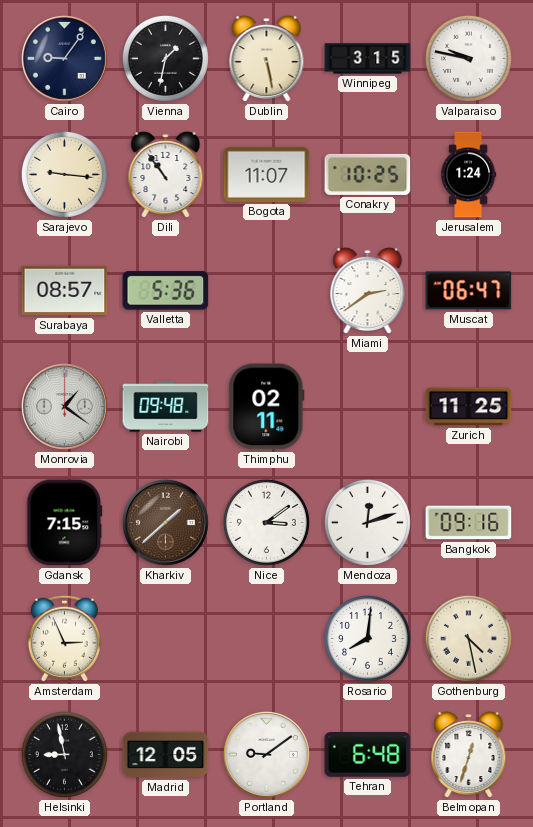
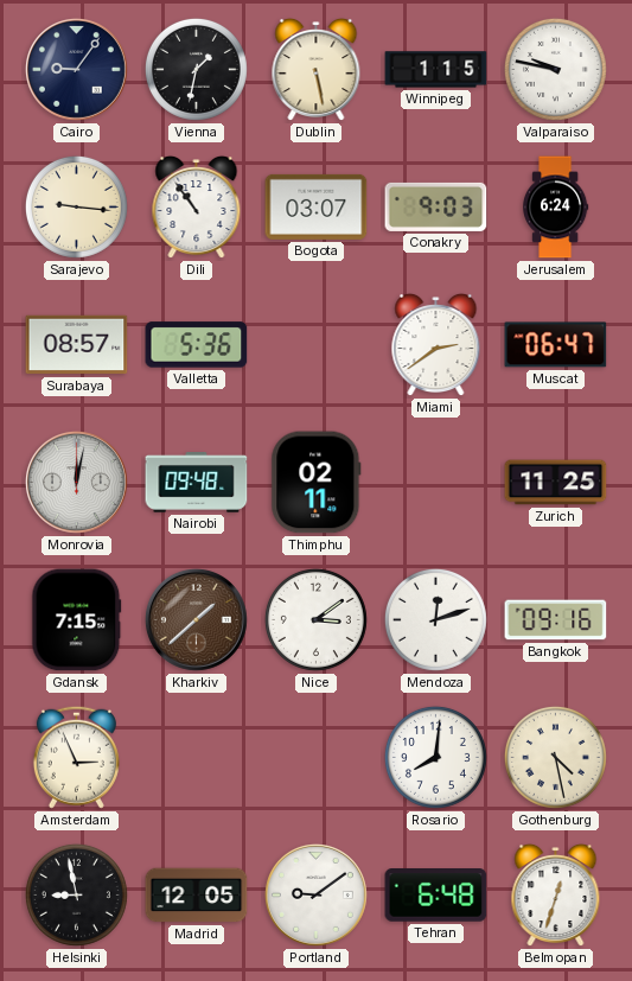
Winnipeg: 3:15 -> 1:15 (436, 70)
Bogota: 11:07 -> 03:07 (317, 206)
Conakry: 10:25 -> 9:03 (436, 206)
Jerusalem: 1:24 -> 6:24 (555, 208)
Monrovia: 1:21 -> 12:02 (76, 482)
